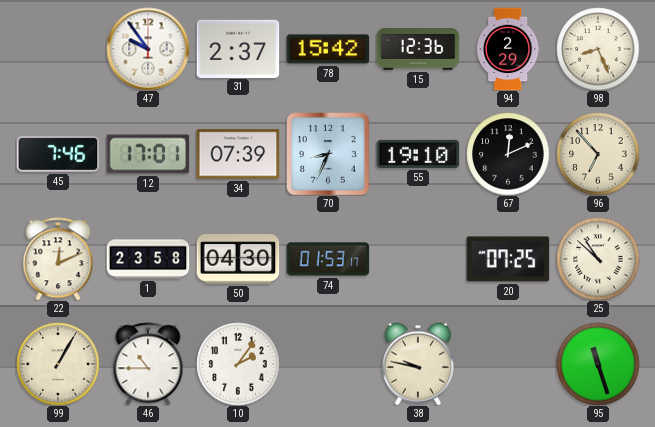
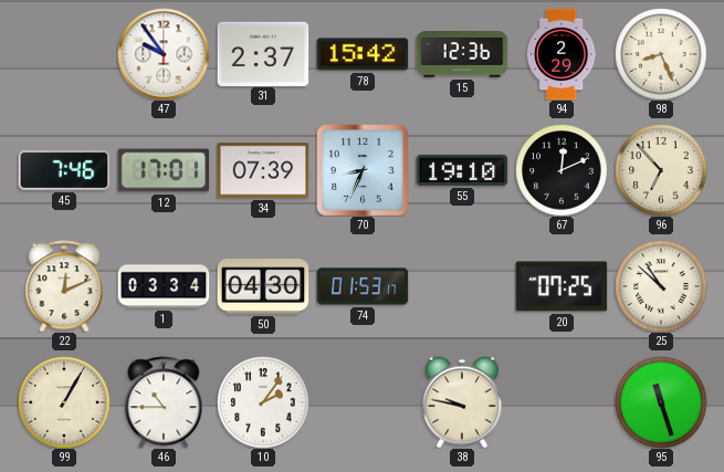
1: 23:58 -> 03:34 (164, 286)
